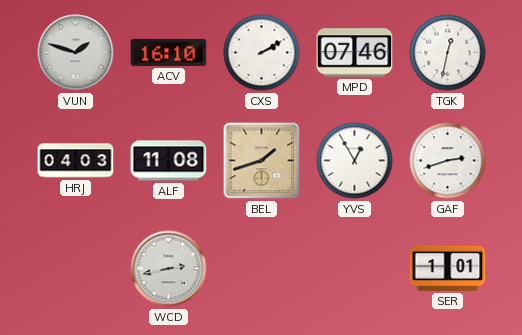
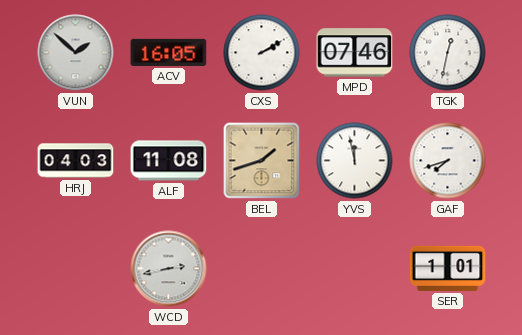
VUN: 1:48 -> 1:52 (76, 53)
ACV: 16:10 -> 16:05 (169, 52)
YVS: 12:55 -> 11:58 (355, 161)
GAF: 2:42 -> 7:42 (448, 161)
